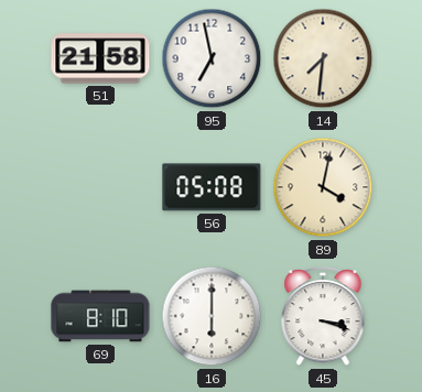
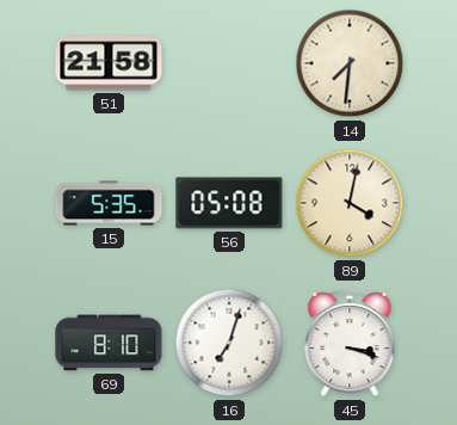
95: 6:58 -> none (212, 58)
15: none -> 5:35 (109, 203)
16: 6:00 -> 7:03 (229, 343)
